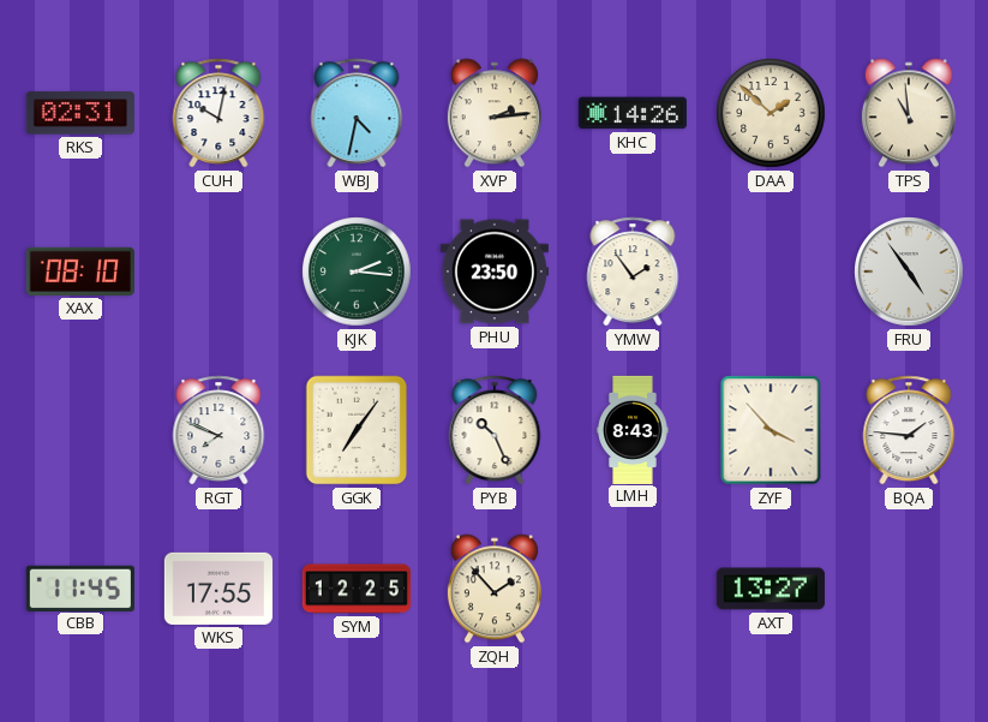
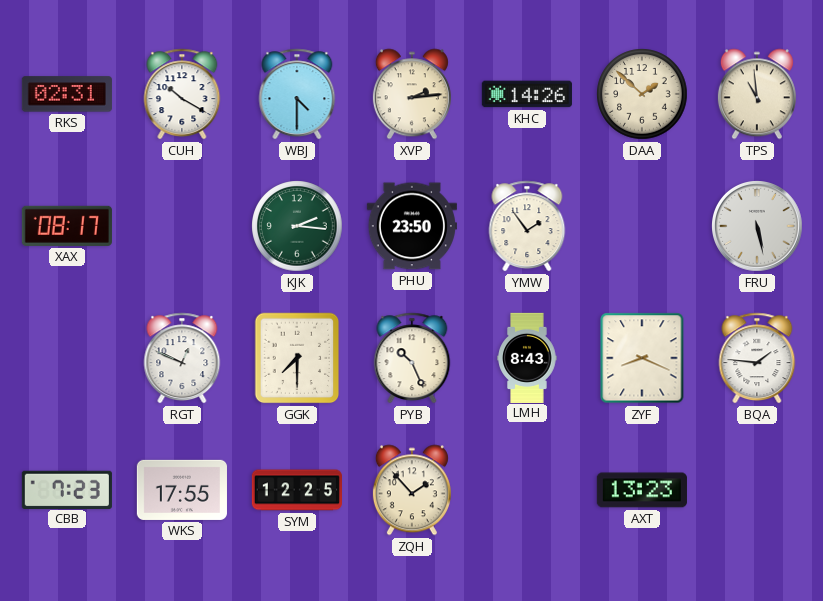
CUH: 10:02 -> 10:20 (182, 94)
WBJ: 4:32 -> 4:30 (297, 94)
XAX: 08:10 -> 08:17 (67, 226)
FRU: 4:54 -> 5:28 (758, 227)
RGT: 7:49 -> 12:49 (182, 358)
GGK: 7:06 -> 7:30 (297, 358)
ZYF: 3:53 -> 8:19 (642, 358)
CBB: 11:45 -> 7:23 (67, 489)
AXT: 13:27 -> 13:23 (642, 490)
